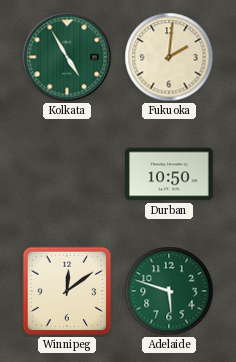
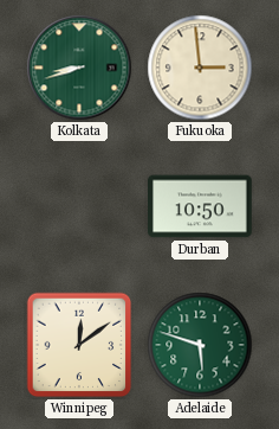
Kolkata: 4:55 -> 8:42 (79, 68)
Fukuoka: 2:01 -> 2:59 (200, 68)
